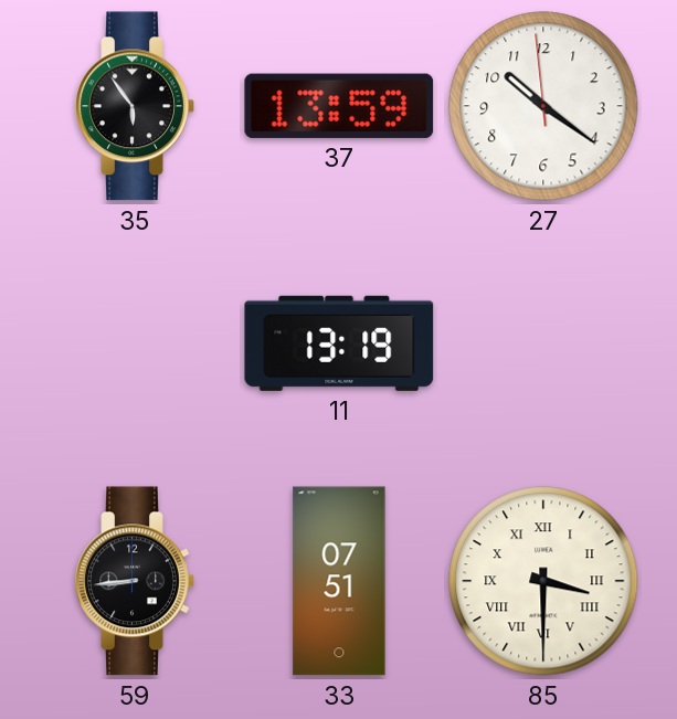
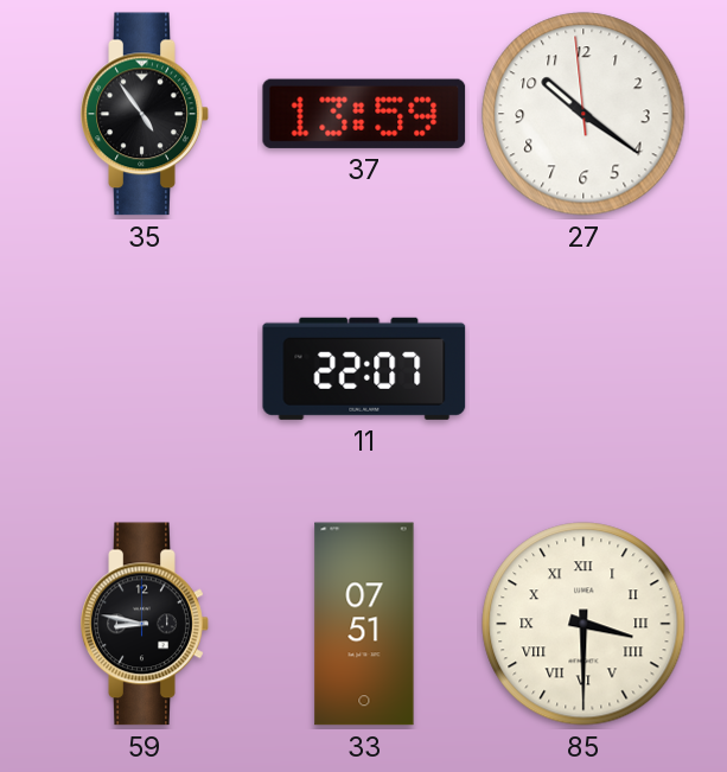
35: 5:54 -> 4:54 (145, 114)
11: 13:19 -> 22:07 (364, 369)
59: 8:44 -> 8:47 (145, 624)
